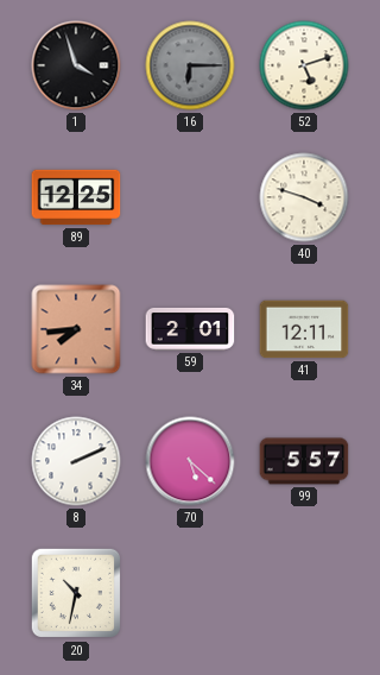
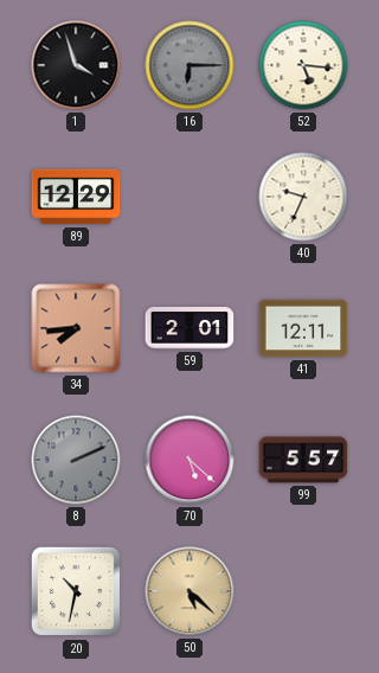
52: 5:12 -> 5:16 (303, 65)
89: 12:25 -> 12:29 (76, 197)
40: 3:48 -> 9:34 (303, 197)
8 dial: white -> grey (76, 460)
50: none -> 5:22 (189, 591)
